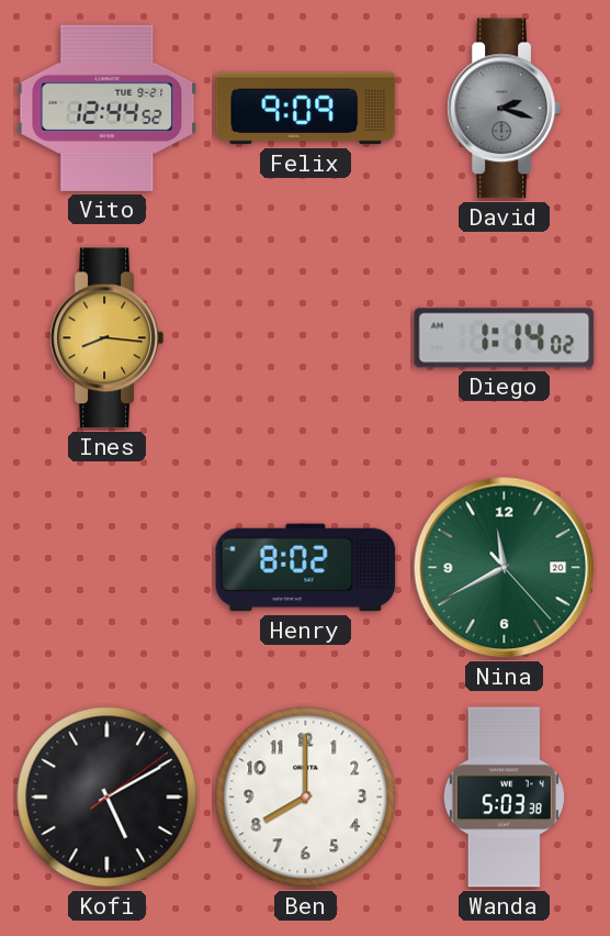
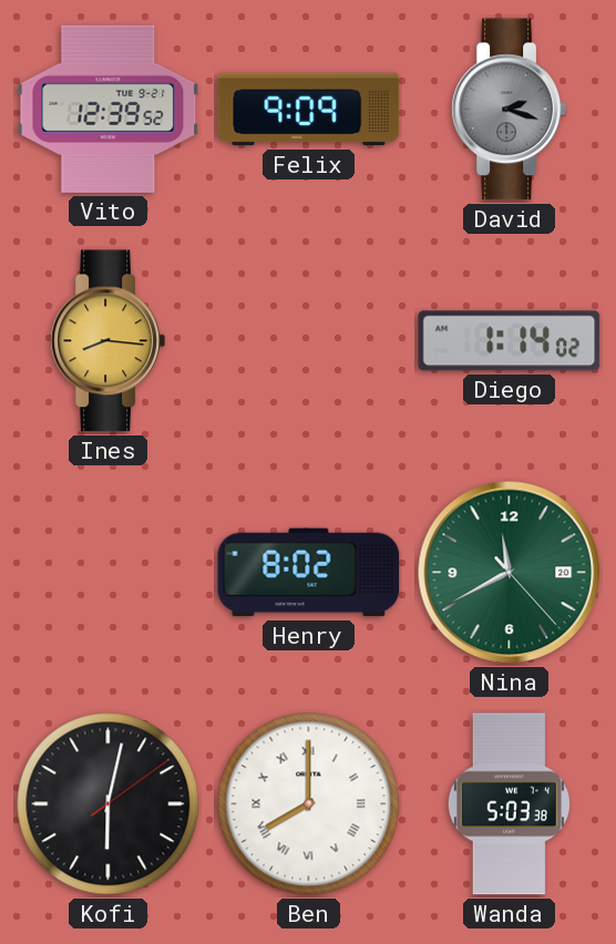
Vito: 12:44 -> 12:39 (109, 109)
Kofi: 5:10 -> 6:02 (109, 804)
Ben numerals: Arabic -> Roman (309, 804)
